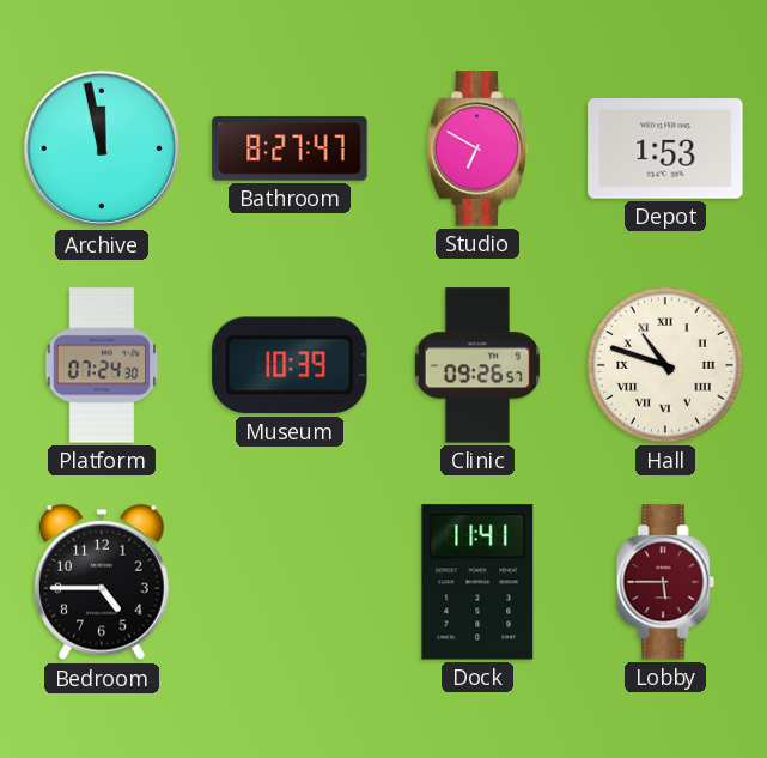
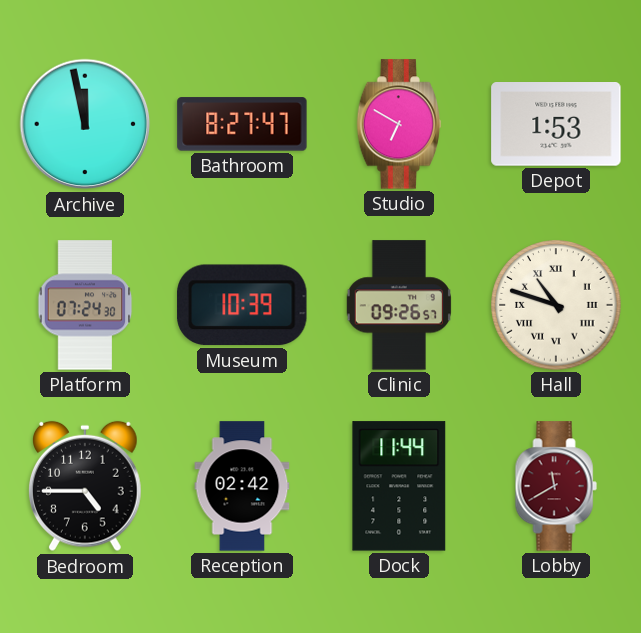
Reception: none -> 02:42 (242, 486)
Dock: 11:41 -> 11:44 (399, 486)
Lobby: 5:45 -> 11:40 (556, 486)
